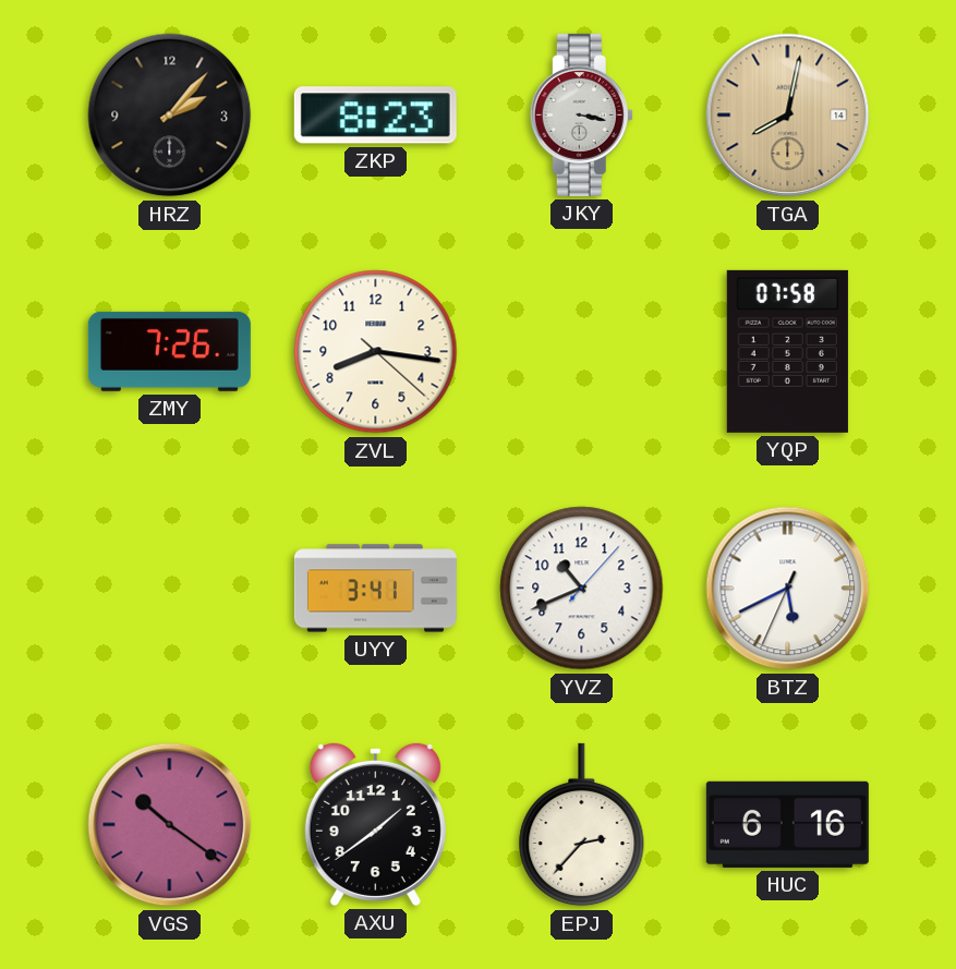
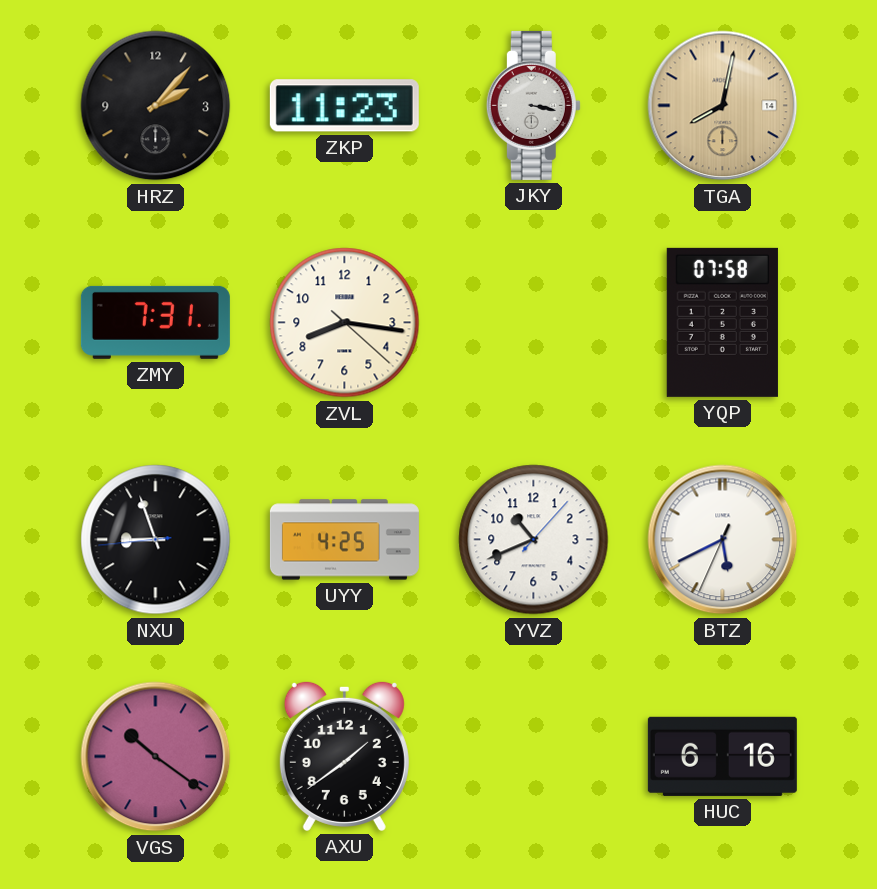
ZKP: 8:23 -> 11:23 (344, 106)
ZMY: 7:26 -> 7:31 (155, 322)
NXU: none -> 8:56 (156, 540)
UYY: 3:41 -> 4:25 (344, 540)
EPJ: 2:37 -> none (582, 825)
